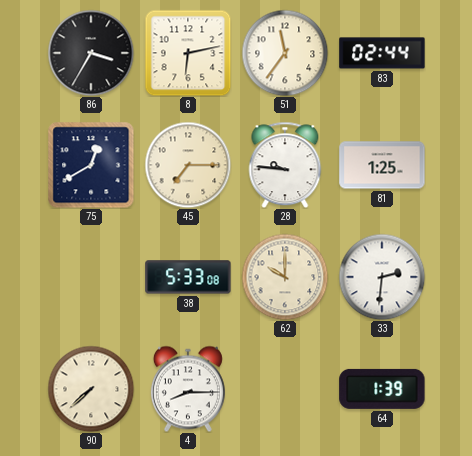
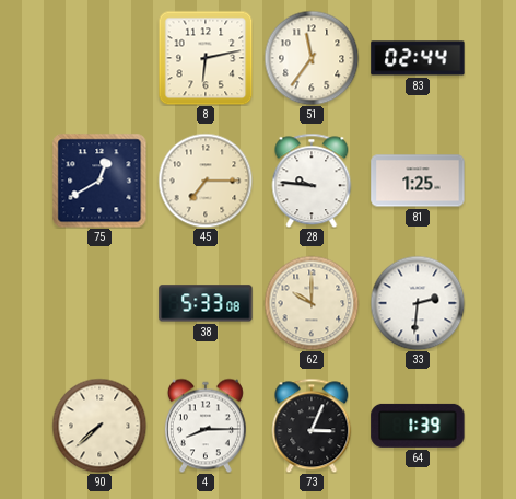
86: 3:35 -> none (91, 53)
73: none -> 3:04 (312, 426)
